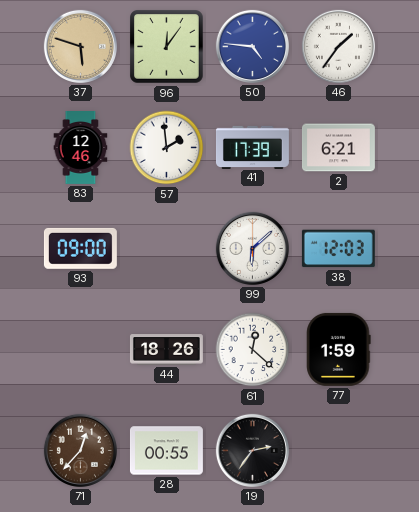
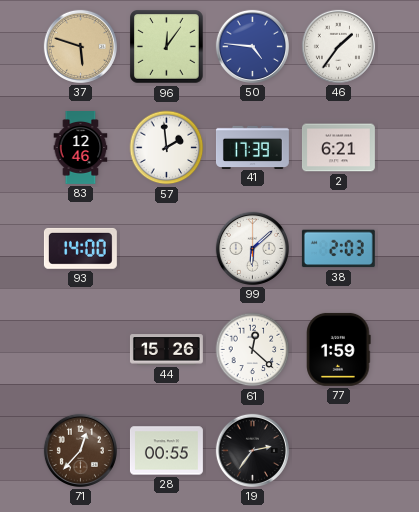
93: 09:00 -> 14:00 (80, 248)
38: 12:03 -> 2:03 (338, 249)
44: 18:26 -> 15:26 (166, 350)
